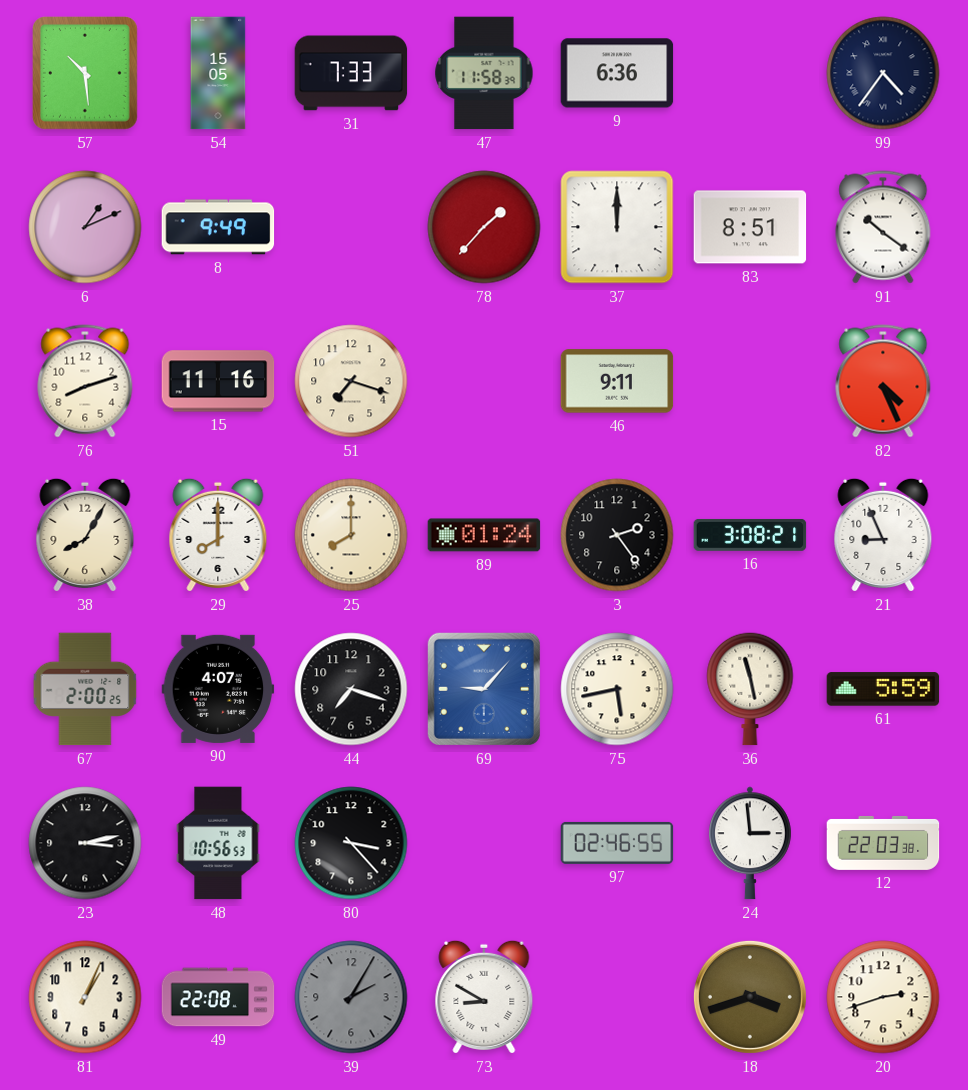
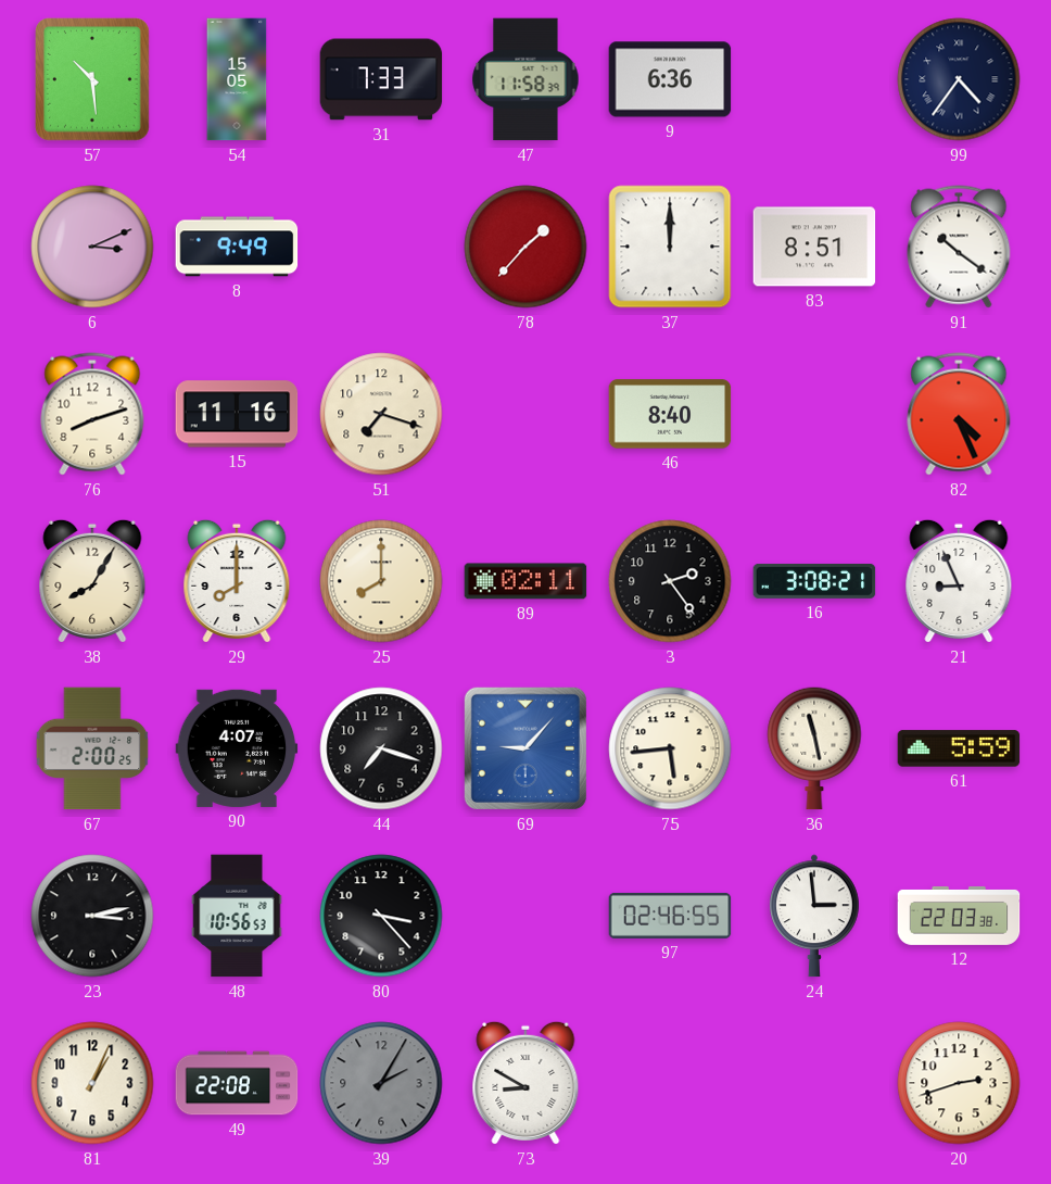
6: 1:11 -> 3:11 (92, 247)
46: 9:11 -> 8:40 (670, 414)
89: 01:24 -> 02:11 (525, 581)
75: 5:43 -> 5:44 (670, 748)
18: 3:42 -> none (750, 997)
